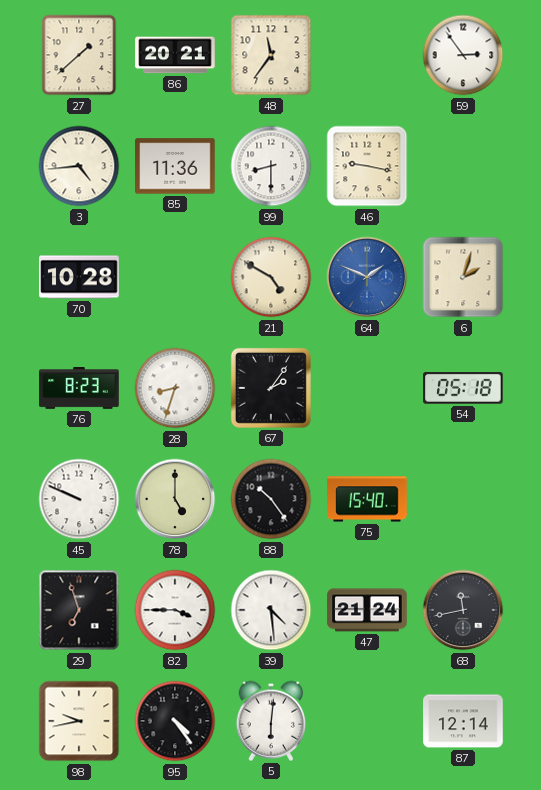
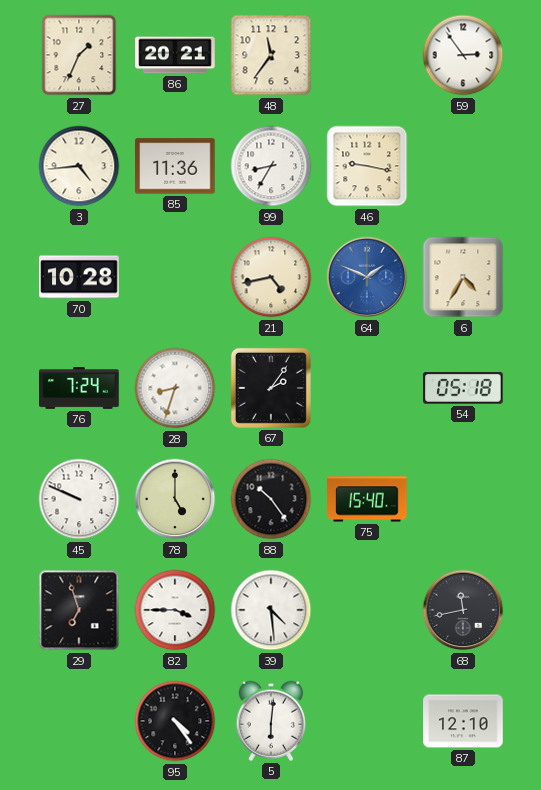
27: 1:38 -> 1:34 (79, 55)
99: 8:30 -> 8:35 (271, 166)
21: 4:50 -> 4:43 (271, 277)
6: 2:03 -> 4:35 (463, 277)
76: 8:23 -> 7:24 (79, 389)
47: 21:24 -> none (367, 610)
98: 9:43 -> none (79, 721)
87: 12:14 -> 12:10 (463, 721)
